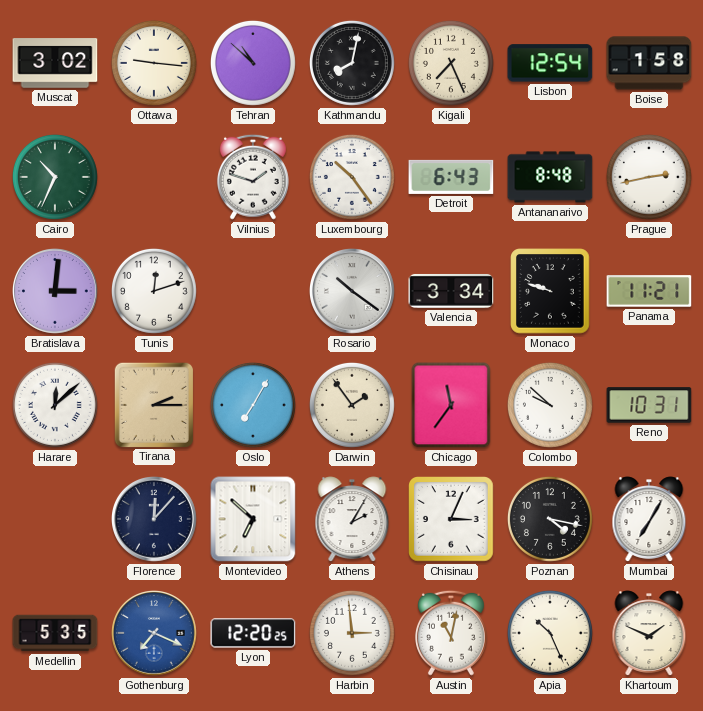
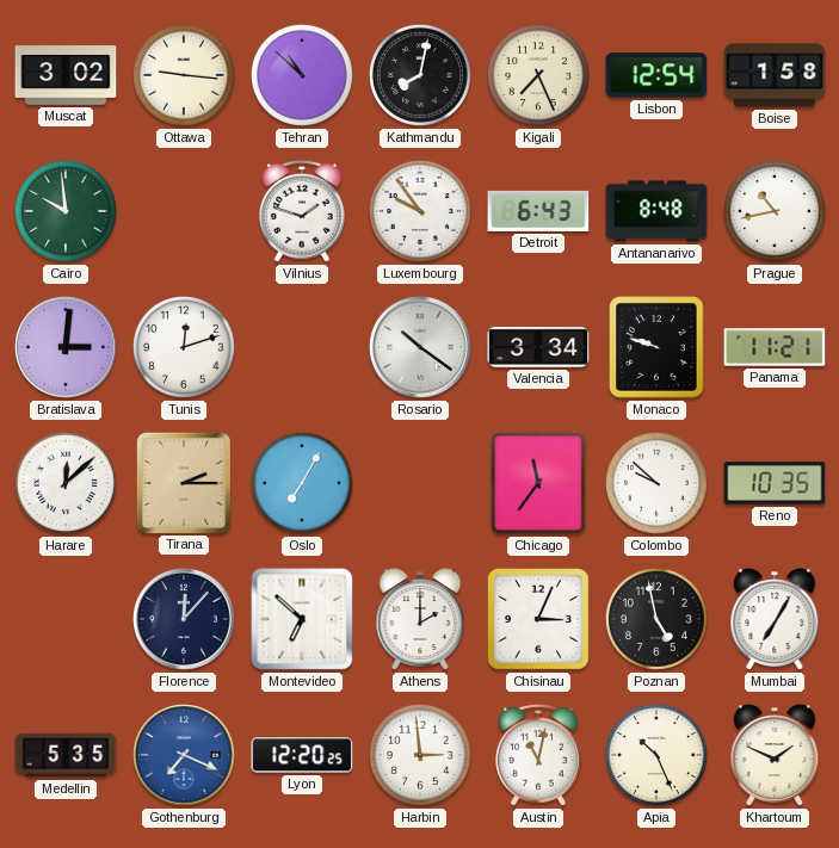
Cairo: 10:34 -> 9:59 (66, 211)
Luxembourg: 10:24 -> 9:54 (420, 211)
Prague: 2:43 -> 10:43 (775, 211)
Darwin: 1:54 -> none (352, 405)
Reno: 10:31 -> 10:35 (775, 483)
Athens: 2:05 -> 2:00 (420, 619)
Poznan: 4:17 -> 4:58 (656, 619)
